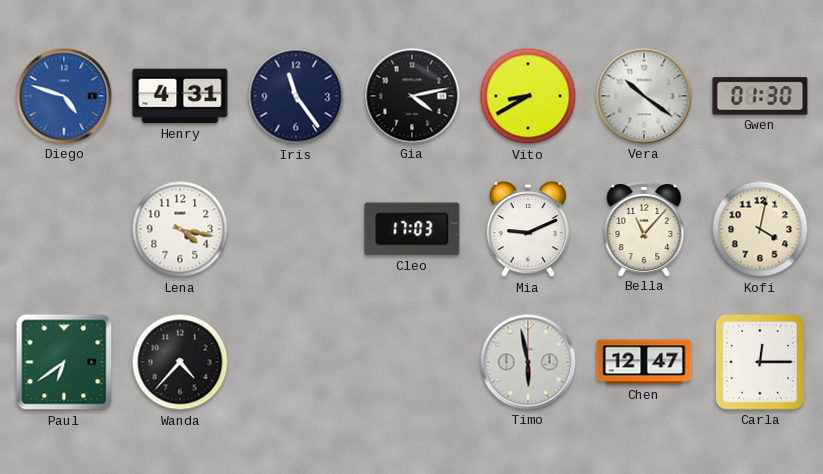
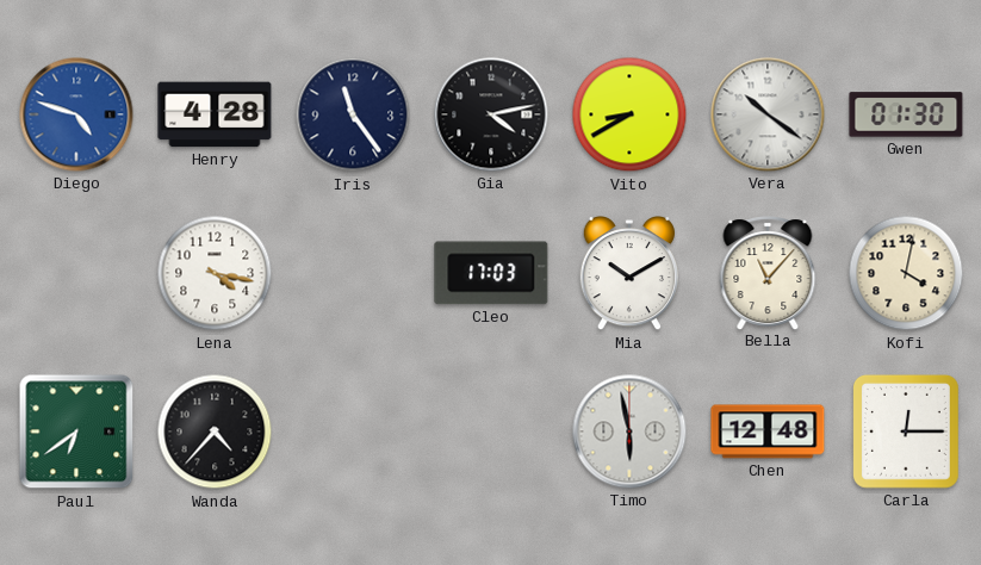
Henry: 4:31 -> 4:28 (215, 114)
Mia: 9:11 -> 10:10 (628, 274)
Chen: 12:47 -> 12:48 (768, 431)
